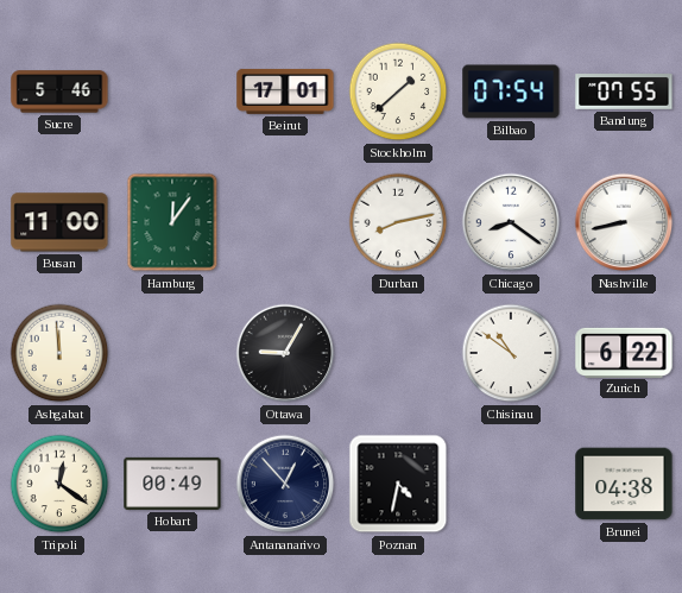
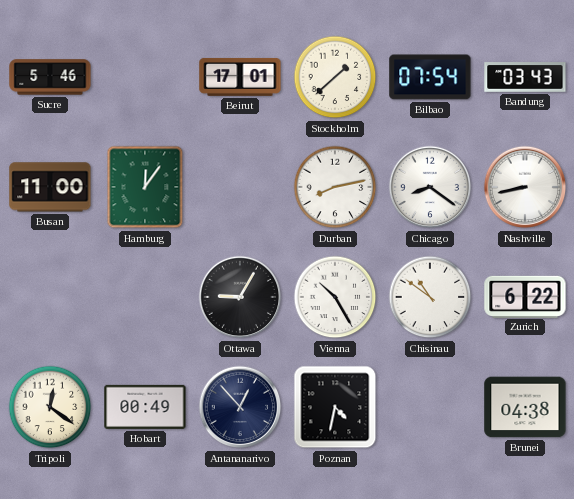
Bandung: 07:55 -> 03:43 (525, 77)
Ashgabat: 11:59 -> none (59, 353)
Vienna: none -> 10:25 (335, 297)
